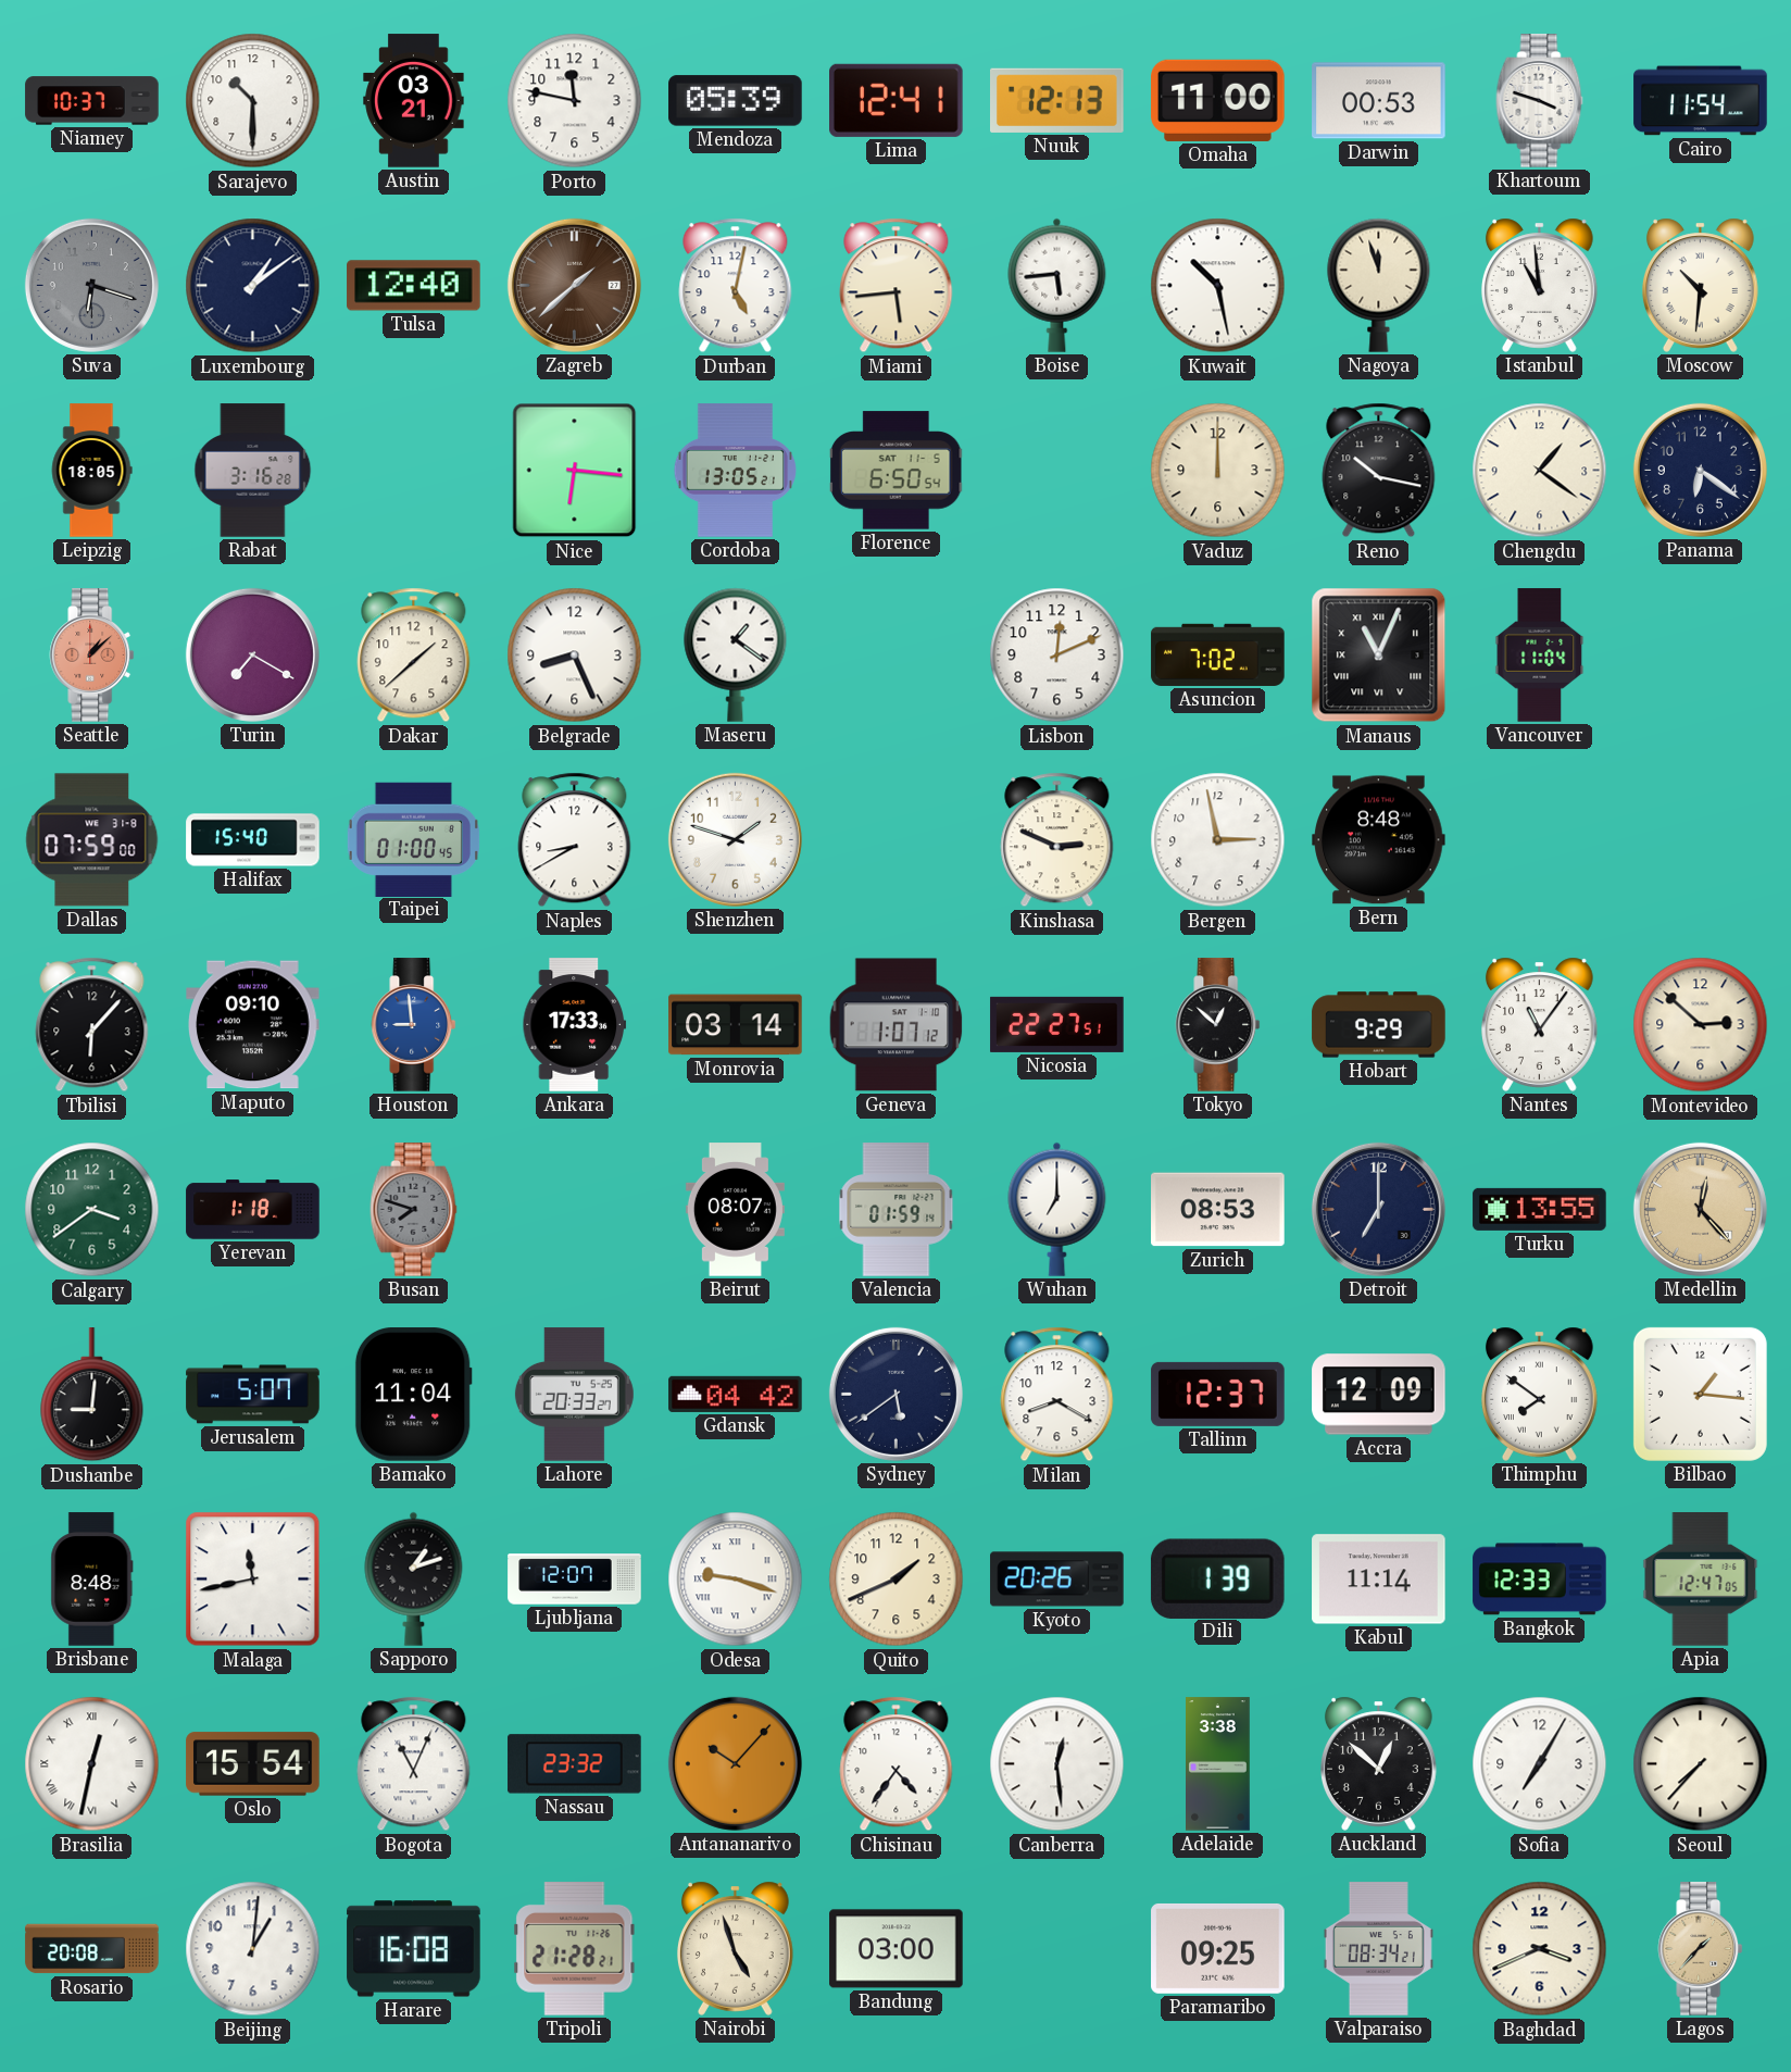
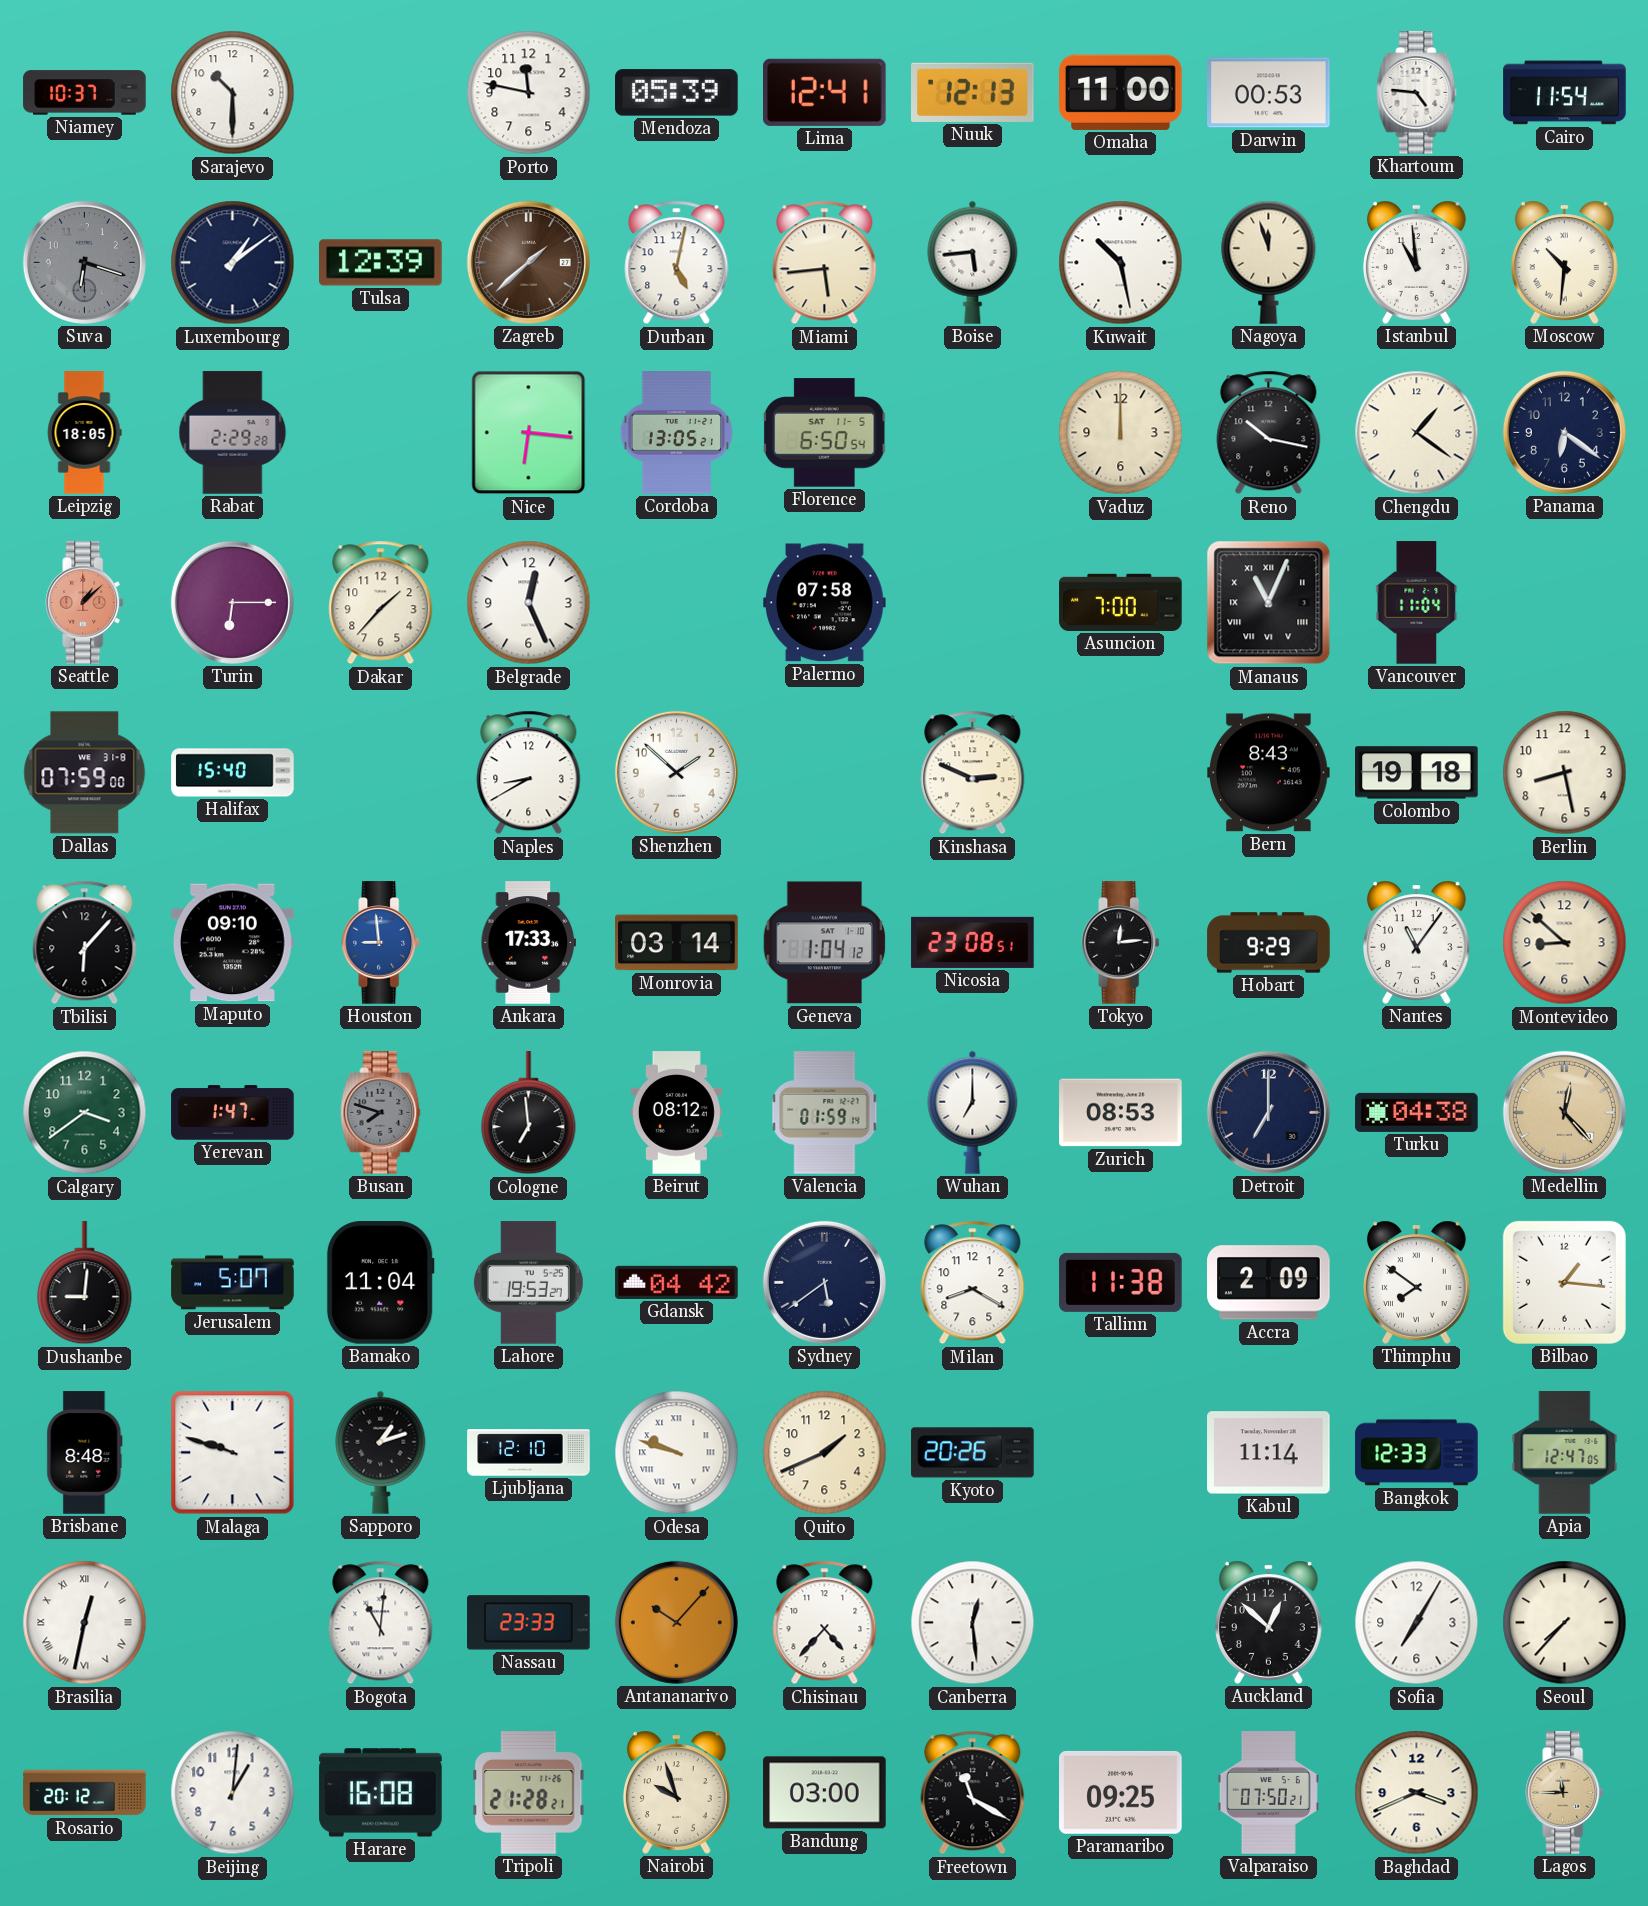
Austin: 03:21 -> none (414, 101)
Khartoum: 3:48 -> 4:46 (1417, 93)
Tulsa: 12:40 -> 12:39 (381, 263)
Rabat: 3:16 -> 2:29 (233, 433)
Turin: 7:20 -> 6:15 (232, 602)
Dakar: 1:38 -> 1:37 (381, 603)
Belgrade: 8:26 -> 12:26 (529, 603)
Maseru: 1:21 -> none (736, 654)
Palermo: none -> 07:58 (825, 603)
Lisbon: 12:11 -> none (1057, 656)
Asuncion: 7:02 -> 7:00 (1121, 602)
Taipei: 01:00 -> none (413, 839)
Shenzhen: 1:48 -> 1:52 (676, 772)
Bergen: 2:58 -> none (1218, 840)
Bern: 8:48 -> 8:43 (1269, 773)
Colombo: none -> 19:18 (1417, 773)
Berlin: none -> 8:28 (1565, 773)
Geneva: 1:07 -> 1:04 (825, 943)
Nicosia: 22:27 -> 23:08 (973, 942)
Tokyo: 12:52 -> 12:14 (1121, 943)
Montevideo: 2:52 -> 8:52 (1565, 943)
Yerevan: 1:18 -> 1:47 (233, 1113)
Cologne: none -> 6:59 (529, 1113)
Beirut: 08:07 -> 08:12 (676, 1113)
Turku: 13:55 -> 04:38 (1417, 1112)
Lahore: 20:33 -> 19:53 (528, 1283)
Tallinn: 12:37 -> 11:38 (1121, 1282)
Accra: 12:09 -> 2:09 (1269, 1283)
Malaga: 11:43 -> 9:48 (233, 1453)
Ljubljana: 12:07 -> 12:10 (529, 1453)
Odesa: 9:18 -> 9:48 (677, 1453)
Dili: 1:39 -> none (1217, 1578)
Oslo: 15:54 -> none (253, 1764)
Bogota: 11:04 -> 11:01 (381, 1623)
Nassau: 23:32 -> 23:33 (529, 1623)
Chisinau: 4:36 -> 4:37 (825, 1623)
Adelaide: 3:38 -> none (1218, 1764)
Rosario: 20:08 -> 20:12 (85, 1793)
Nairobi: 4:57 -> 9:57 (676, 1792)
Freetown: none -> 11:20 (973, 1793)
Valparaiso: 08:34 -> 07:50 (1268, 1793)
Lagos: 1:37 -> 11:45 (1565, 1793)
